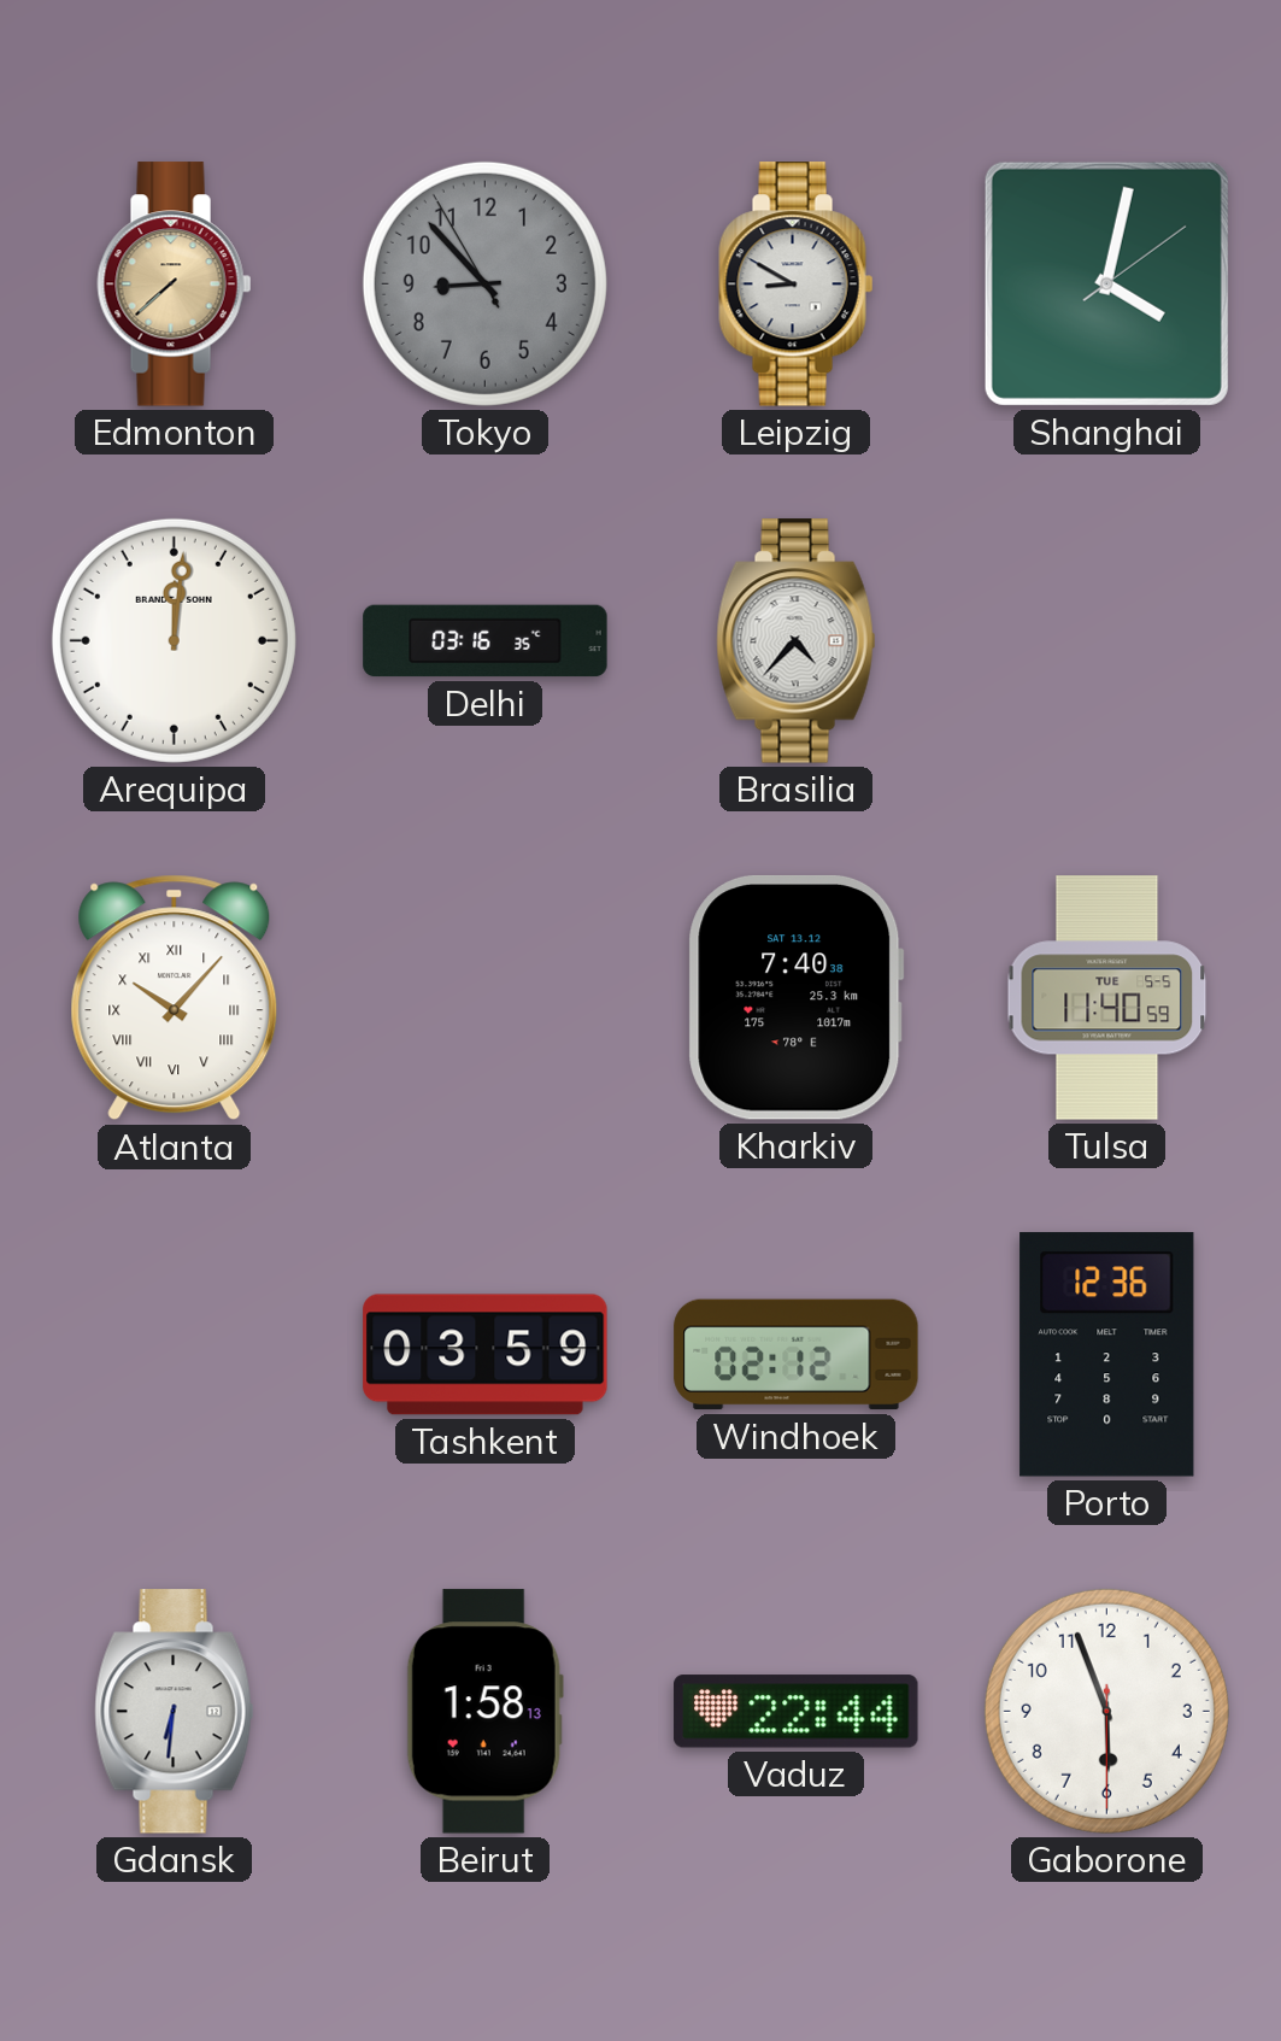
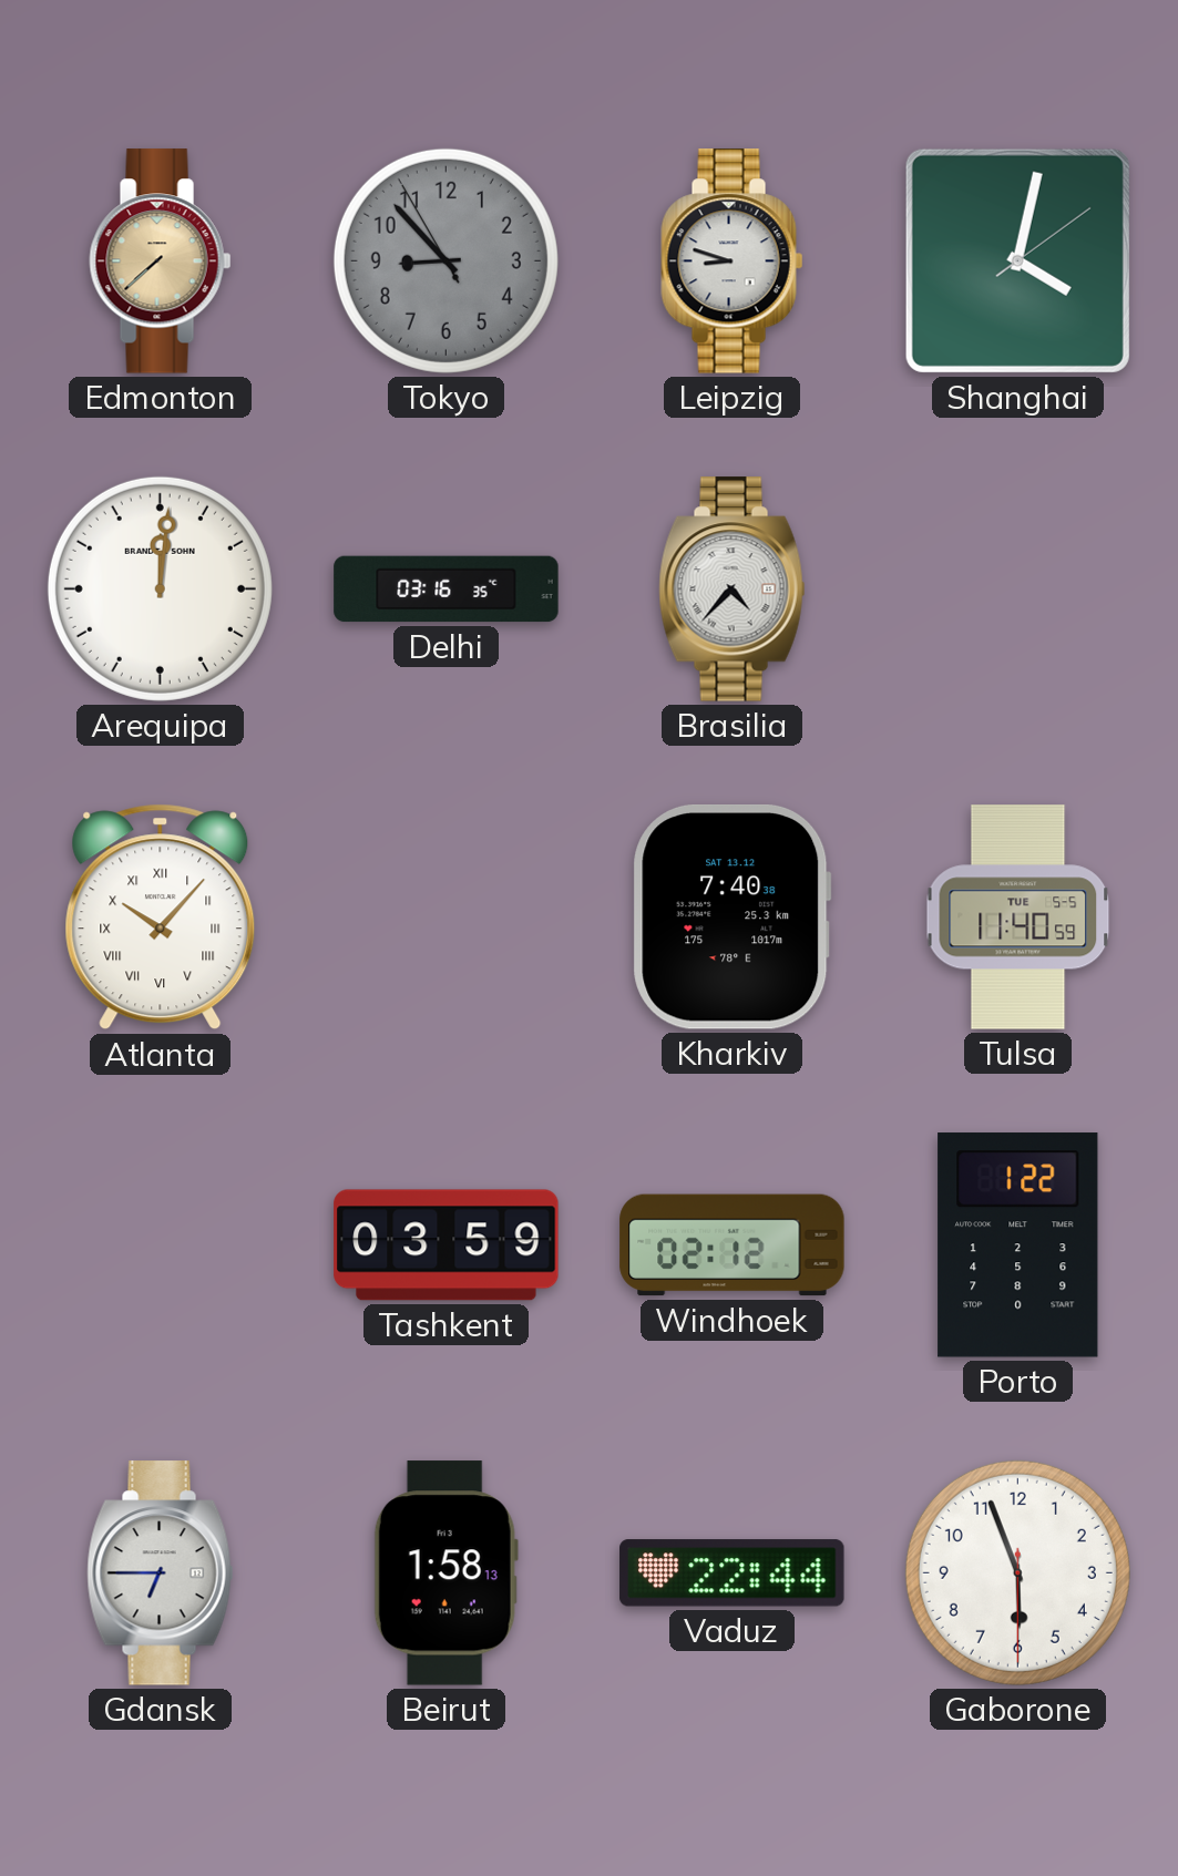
Leipzig: 8:50 -> 8:48 (733, 262)
Porto: 12:36 -> 1:22 (1018, 1245)
Gdansk: 6:31 -> 6:45 (161, 1573)
